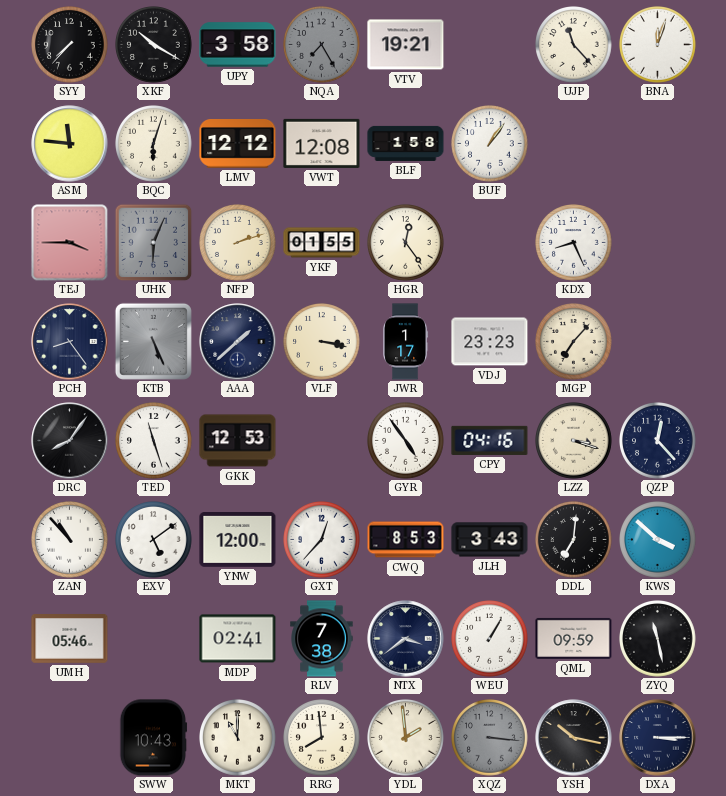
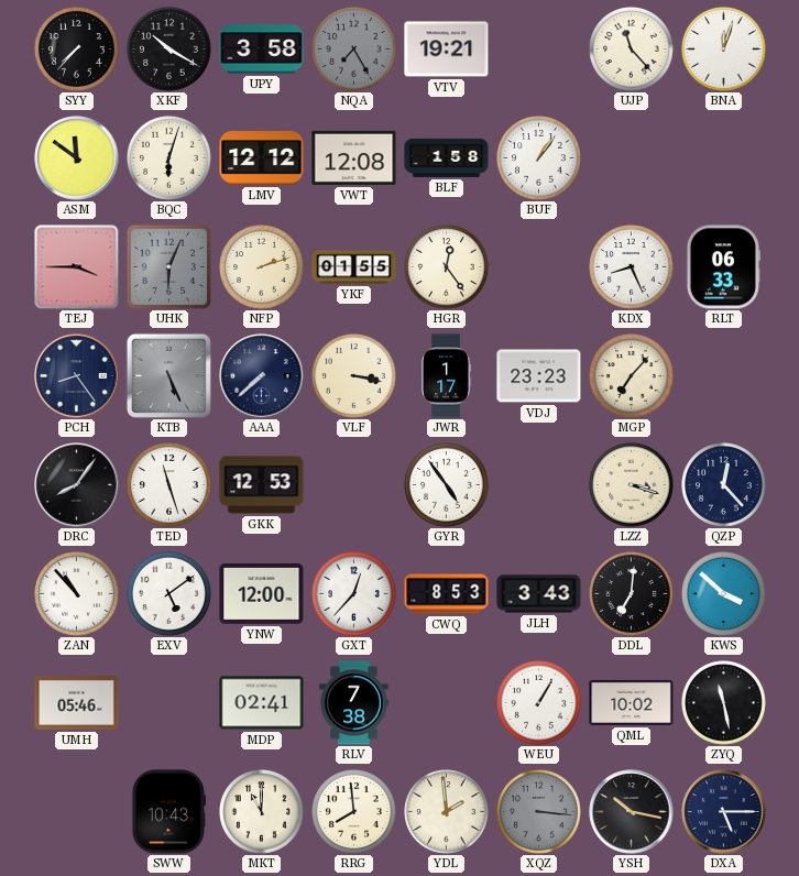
ASM: 11:46 -> 11:51 (77, 158)
RLT: none -> 06:33 (723, 267)
AAA: 1:38 -> 7:38 (262, 376)
CPY: 04:16 -> none (490, 440)
NTX: 3:39 -> none (406, 639)
QML: 09:59 -> 10:02 (632, 702)
DXA: 3:15 -> 5:15 (724, 812)
